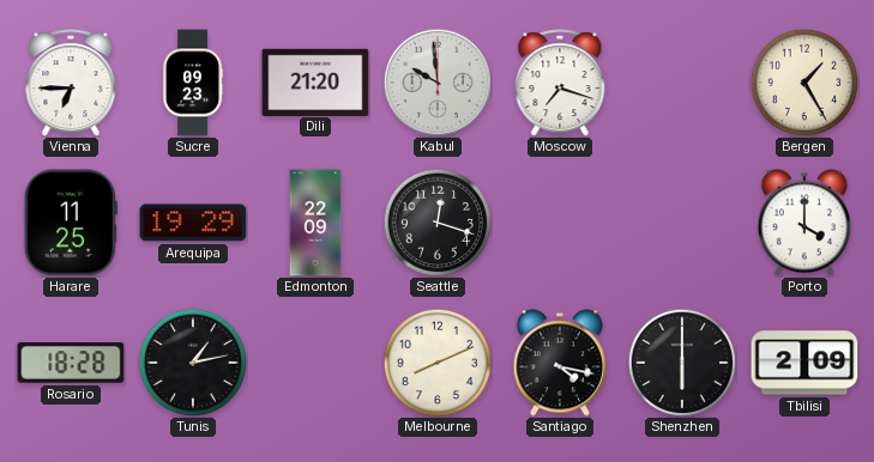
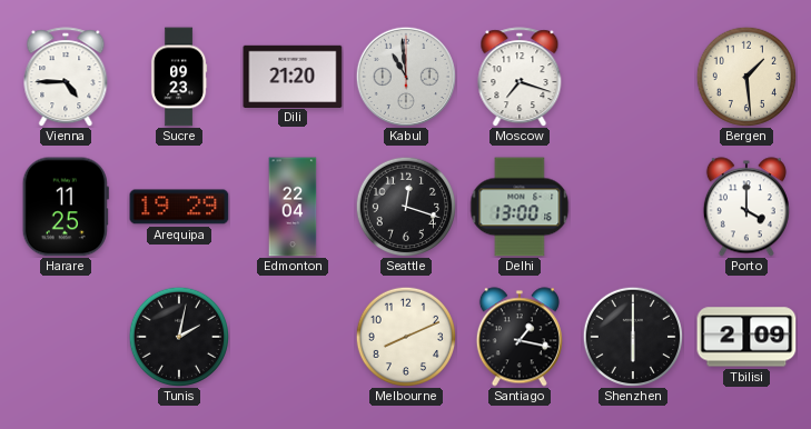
Vienna: 6:45 -> 4:45 (66, 77)
Kabul: 9:59 -> 10:59 (405, 76)
Bergen: 1:25 -> 1:29 (745, 76)
Edmonton: 22:09 -> 22:04 (293, 207)
Delhi: none -> 13:00 (520, 207)
Rosario: 18:28 -> none (71, 363)
Tunis: 1:13 -> 2:02 (178, 336)
Santiago: 4:17 -> 1:17 (520, 337)
